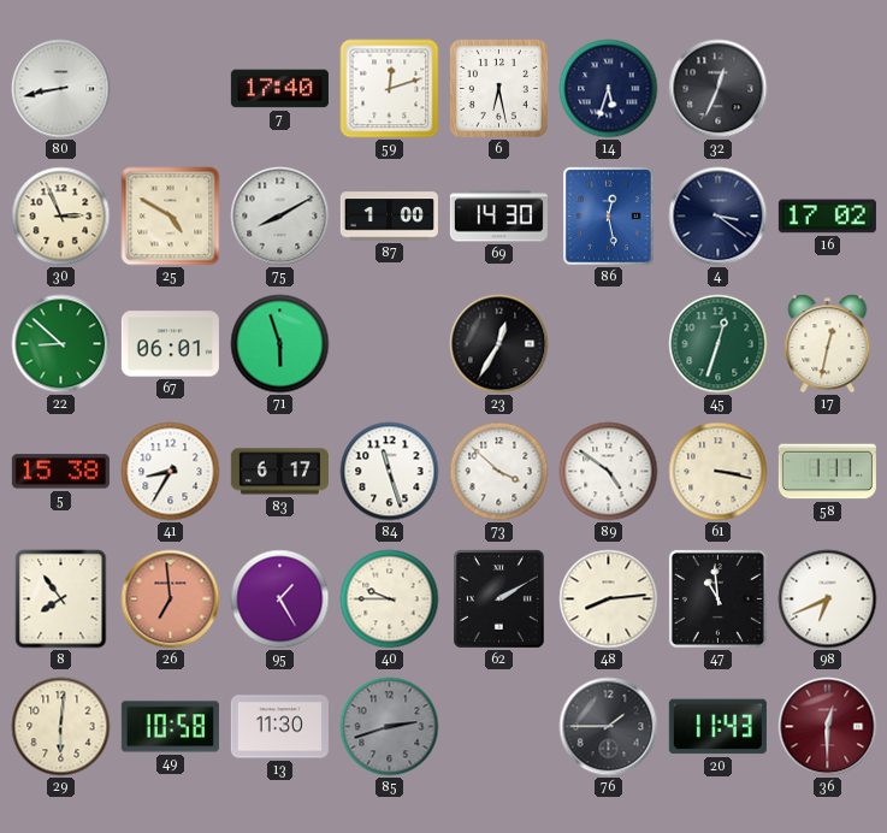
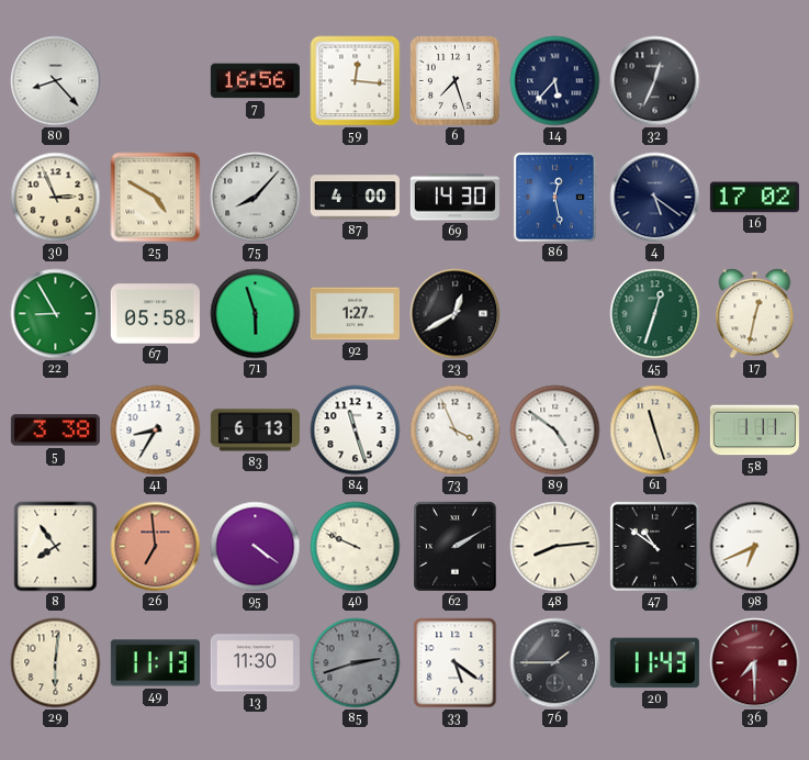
80: 8:43 -> 8:23 (56, 81)
7: 17:40 -> 16:56 (255, 81)
59: 12:12 -> 12:16 (356, 81)
6: 6:28 -> 7:27 (454, 80)
14: 5:33 -> 5:37 (555, 81)
75: 8:10 -> 8:07 (256, 198)
87: 1:00 -> 4:00 (355, 198)
4: 3:21 -> 5:21 (655, 198)
22: 8:52 -> 8:55 (56, 314)
67: 06:01 -> 05:58 (155, 314)
92: none -> 1:27 (355, 314)
23: 12:35 -> 12:40 (456, 314)
5: 15:38 -> 3:38 (55, 431)
83: 6:17 -> 6:13 (255, 431)
73: 3:52 -> 3:56 (456, 431)
61: 3:17 -> 11:27 (655, 431)
95: 1:25 -> 4:21 (256, 547)
40: 9:45 -> 9:49 (356, 547)
47: 10:59 -> 10:51 (654, 546)
49: 10:58 -> 11:13 (155, 663)
33: none -> 5:21 (456, 663)
36: 12:30 -> 7:30 (755, 663)
